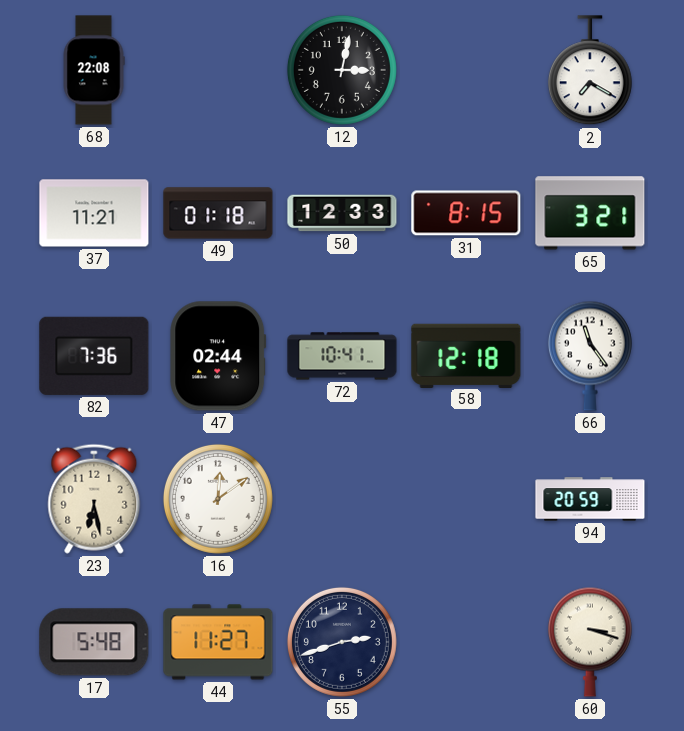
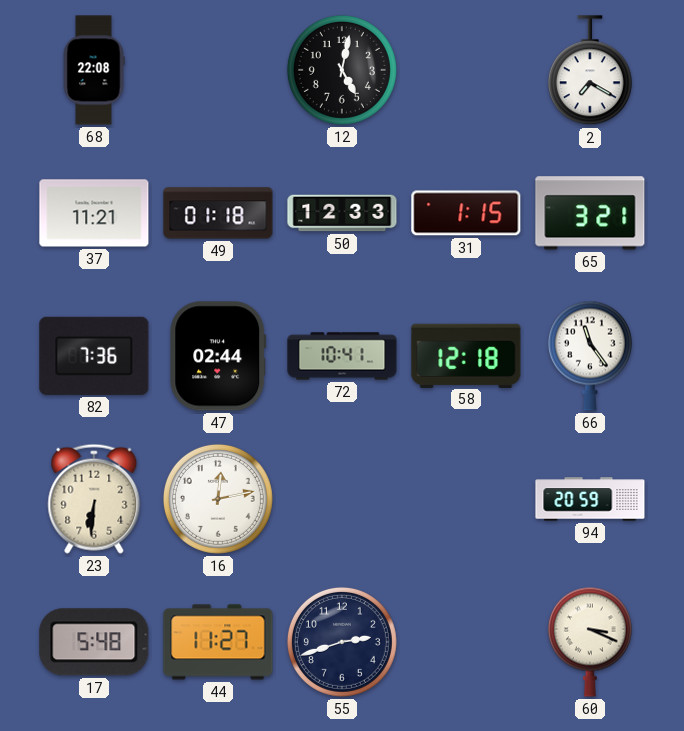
12: 3:02 -> 5:02 (342, 70)
31: 8:15 -> 1:15 (466, 213)
23: 6:28 -> 6:31 (94, 499)
16: 12:09 -> 12:13 (218, 499)
60: 3:18 -> 3:19 (590, 642)
